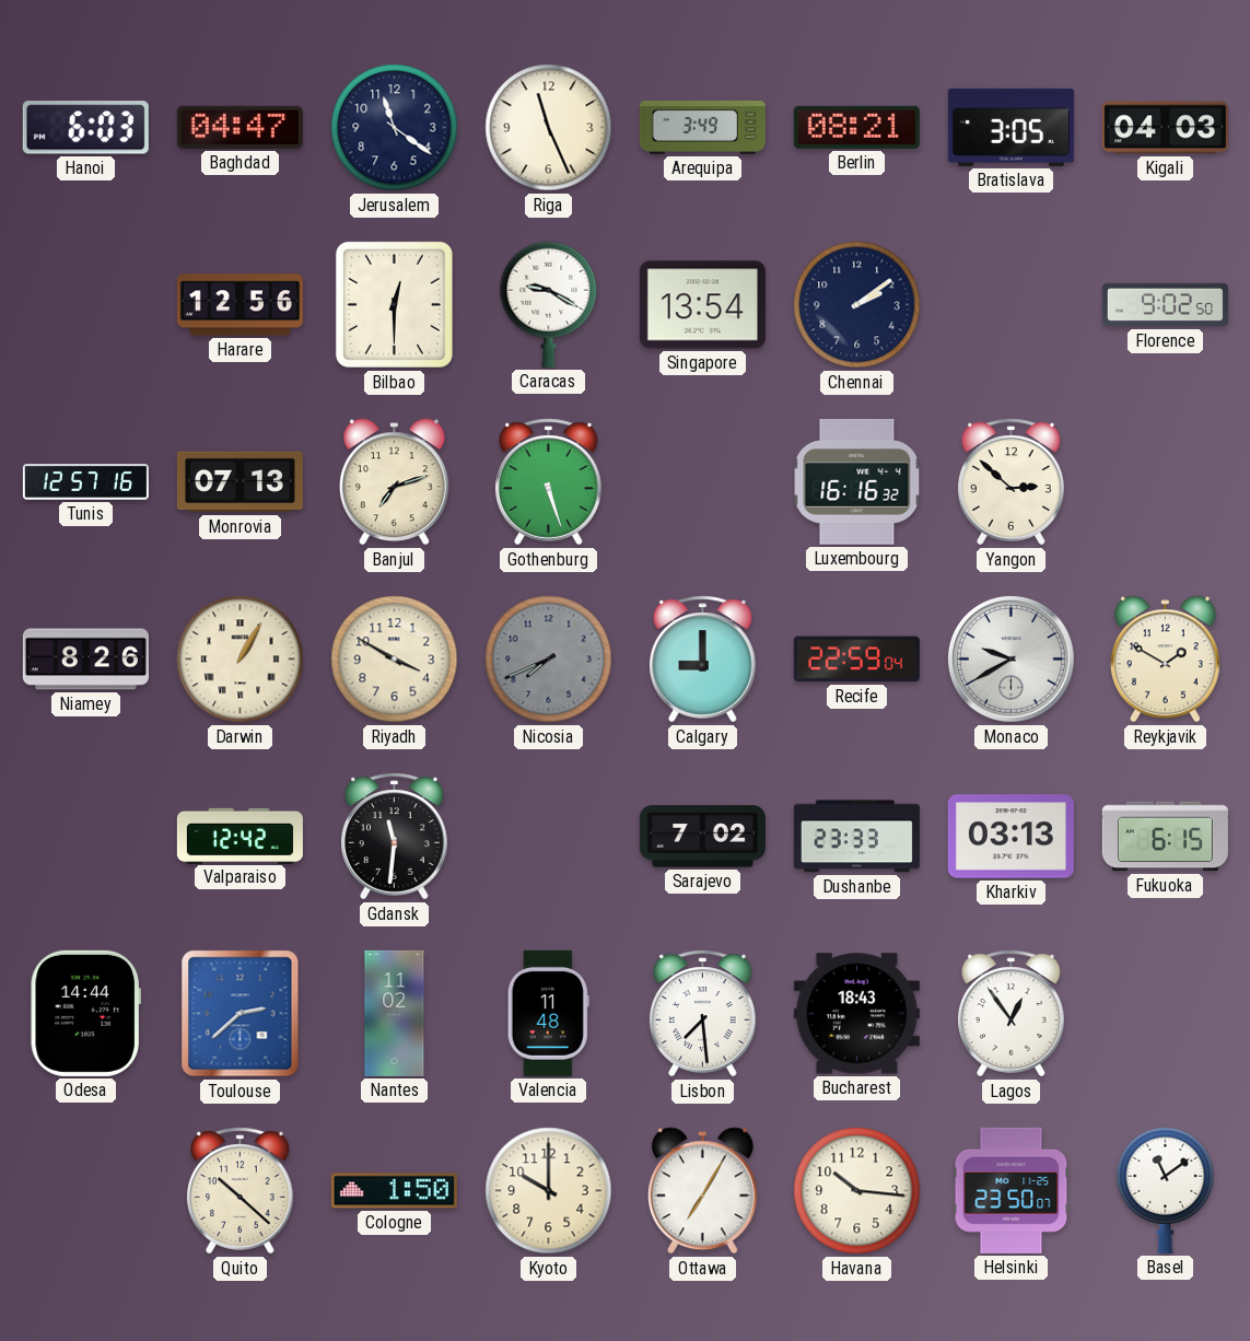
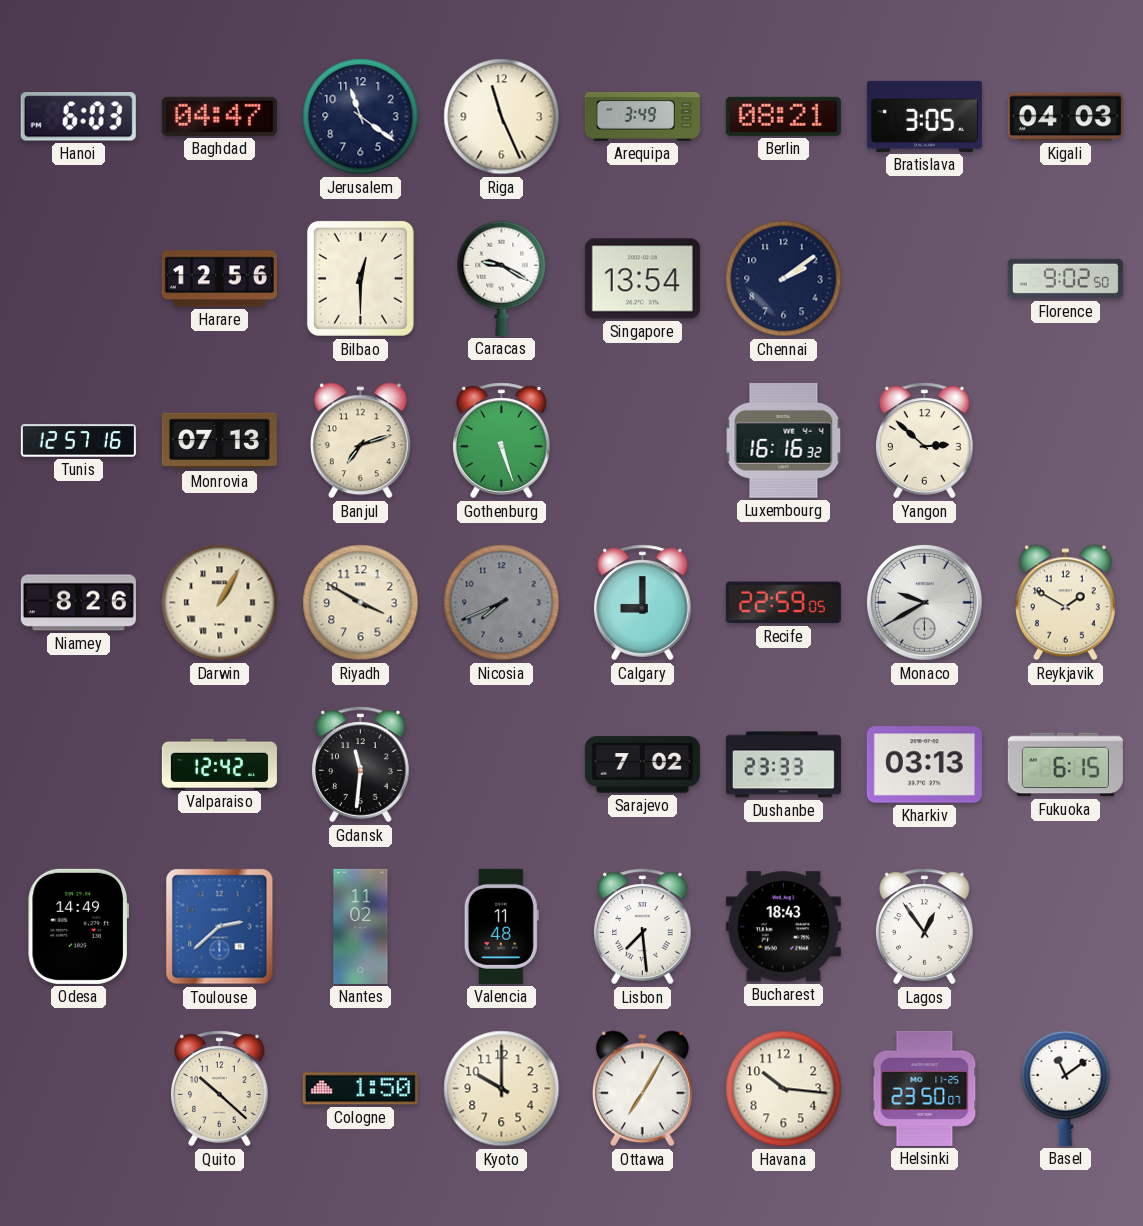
Recife: 22:59:04 -> 22:59:05 (783, 603)
Odesa: 14:44 -> 14:49 (78, 926)
